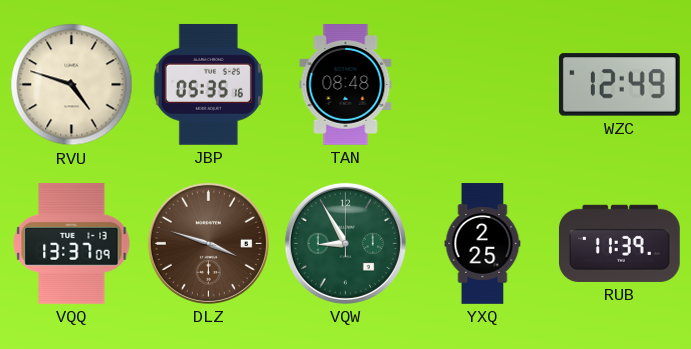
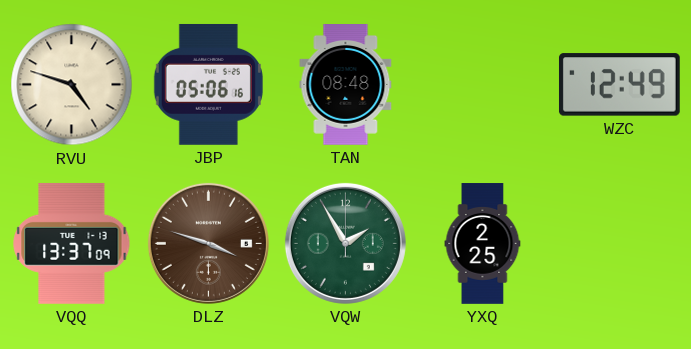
JBP: 05:35 -> 05:06 (208, 84)
VQW: 8:55 -> 1:55 (345, 243)
RUB: 11:39 -> none (619, 243)
